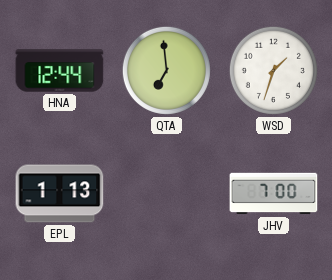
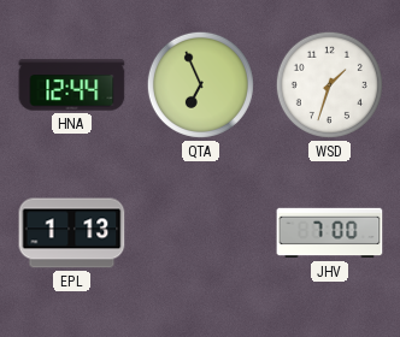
QTA: 6:59 -> 6:56 (200, 84)
